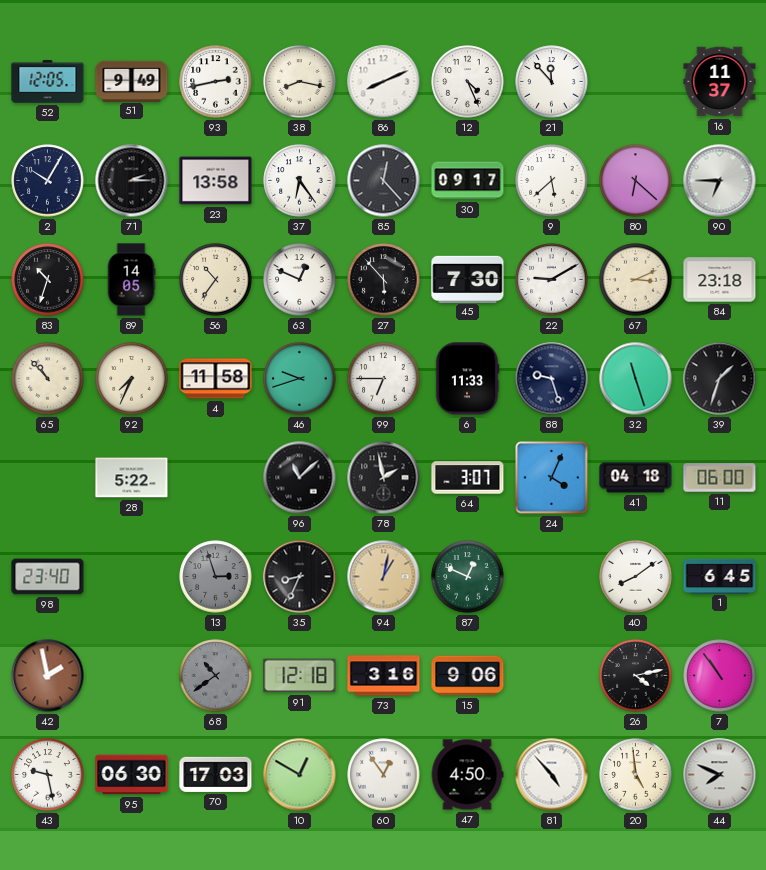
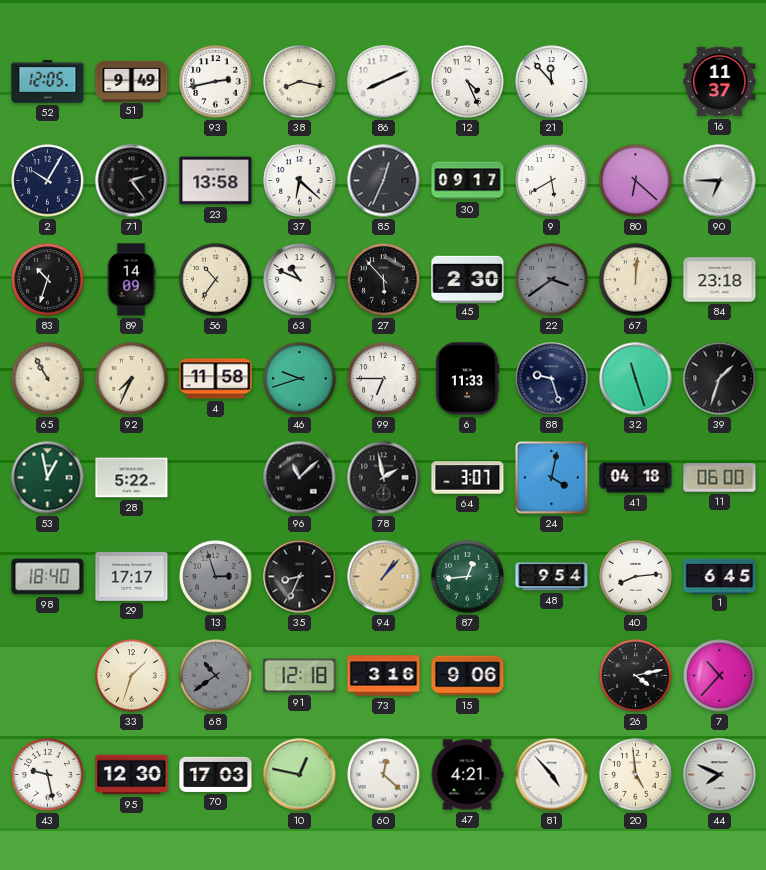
71: 2:15 -> 2:24 (132, 181)
37: 6:24 -> 6:22 (300, 181)
85: 12:23 -> 12:34 (384, 181)
9: 5:38 -> 5:40 (552, 181)
89: 14:05 -> 14:09 (131, 280)
63: 12:49 -> 10:49 (300, 280)
45: 7:30 -> 2:30 (468, 279)
22: 9:10 -> 3:39 (552, 280)
22 dial: white -> grey (552, 280)
67: 3:11 -> 12:01 (636, 280)
65: 10:53 -> 10:55 (48, 379)
53: none -> 12:58 (48, 478)
24: 4:04 -> 4:02 (552, 478)
98: 23:40 -> 18:40 (48, 577)
29: none -> 17:17 (132, 577)
94: 1:02 -> 1:07 (384, 577)
87: 12:49 -> 12:44 (468, 577)
48: none -> 9:54 (552, 577)
40: 8:09 -> 8:14 (636, 577)
42: 1:58 -> none (48, 676)
33: none -> 1:33 (132, 676)
7: 10:54 -> 10:37 (720, 676)
95: 06:30 -> 12:30 (132, 775)
10: 12:50 -> 12:47 (300, 775)
60: 12:54 -> 12:22 (384, 775)
47: 4:50 -> 4:21 (467, 775)
